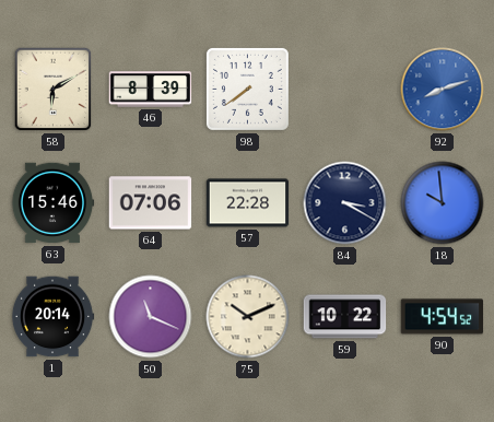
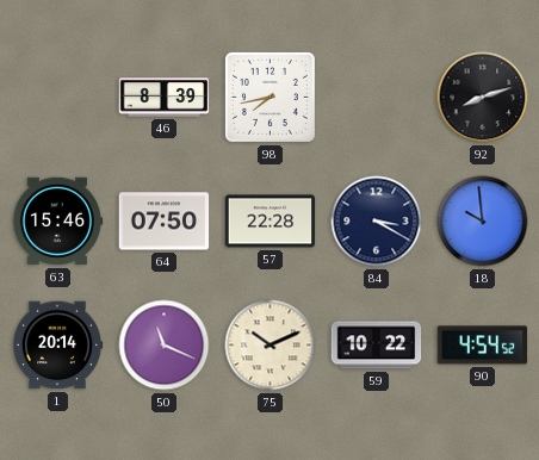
58: 6:10 -> none (54, 90)
98: 7:39 -> 7:43 (269, 97)
92 dial: blue -> black (483, 98)
64: 07:06 -> 07:50 (165, 222)
